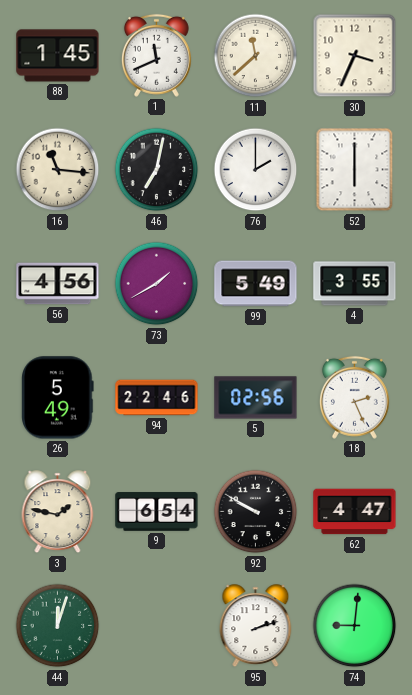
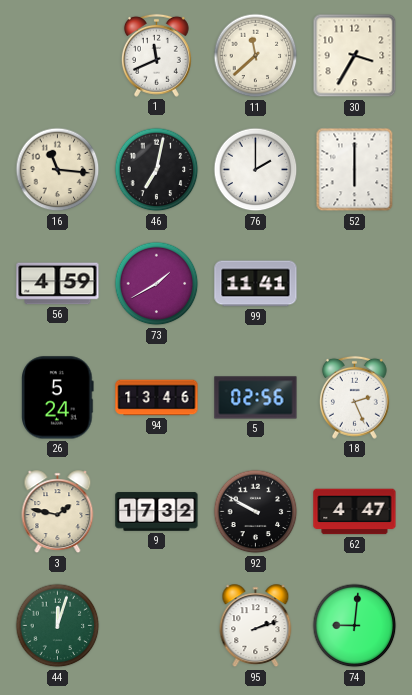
88: 1:45 -> none (58, 56)
30: 3:34 -> 3:35 (355, 56)
56: 4:56 -> 4:59 (58, 284)
99: 5:49 -> 11:41 (256, 284)
4: 3:55 -> none (355, 284)
26: 5:49 -> 5:24 (58, 398)
94: 22:46 -> 13:46 (157, 398)
9: 6:54 -> 17:32 (157, 512)
